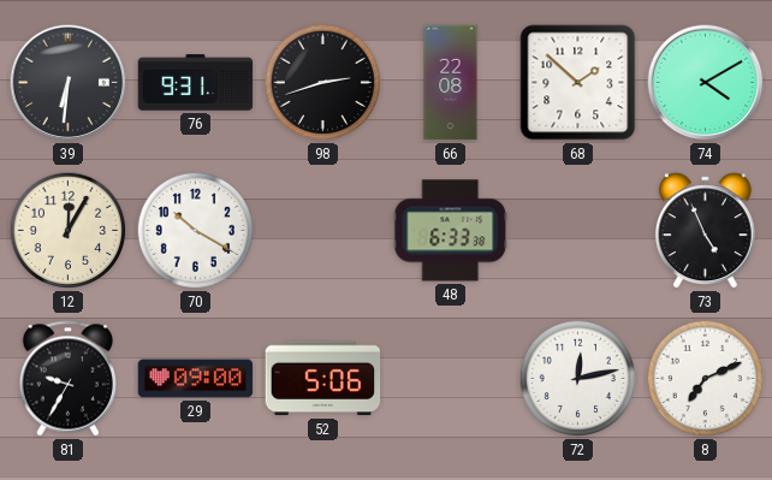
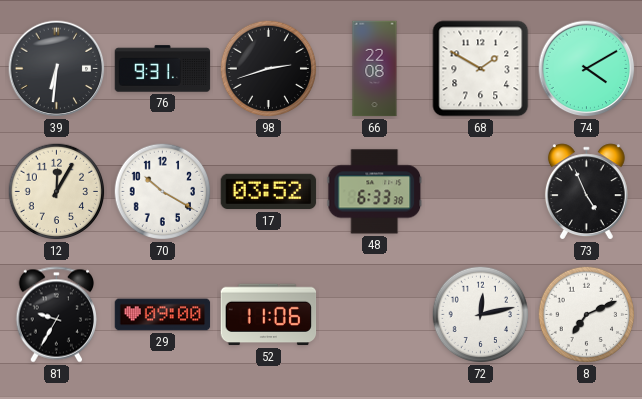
68: 1:52 -> 1:50 (481, 69)
17: none -> 03:52 (269, 192)
52: 5:06 -> 11:06 (269, 315)
